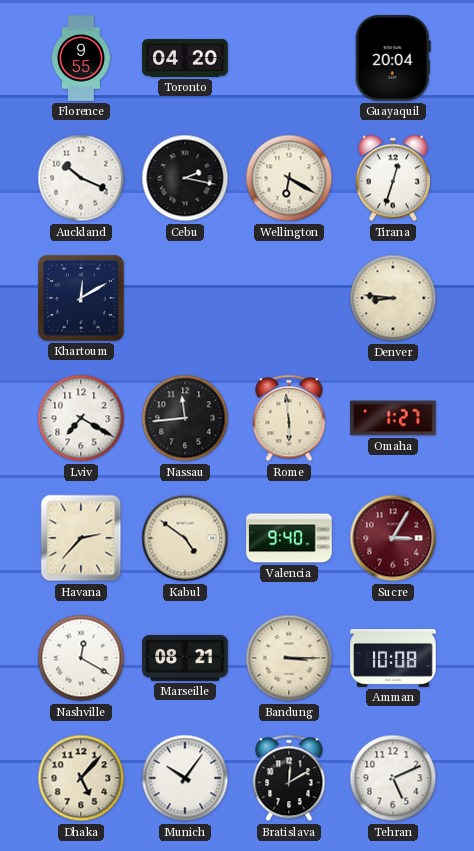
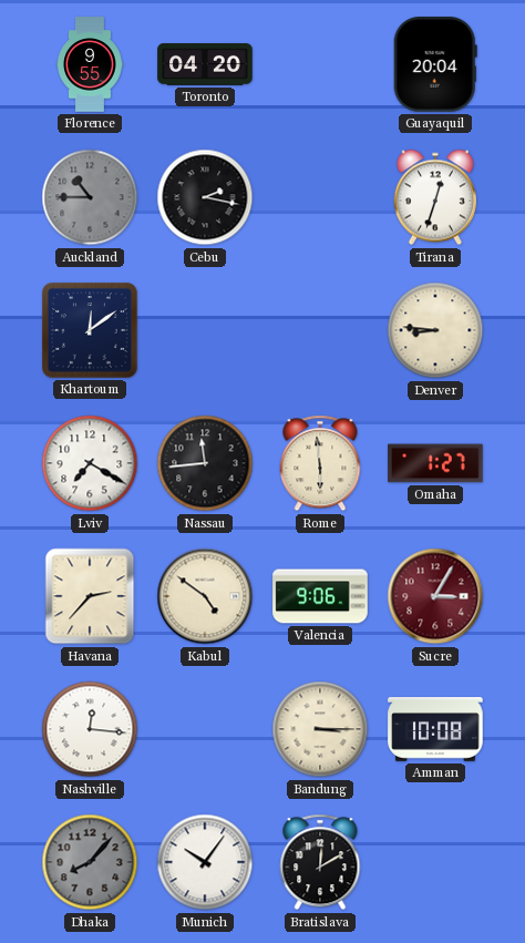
Auckland: 10:19 -> 10:45 (90, 197)
Auckland dial: white -> grey (90, 197)
Wellington: 6:20 -> none (289, 178)
Khartoum: 12:10 -> 12:09 (90, 330)
Valencia: 9:40 -> 9:06 (320, 596)
Nashville: 12:20 -> 12:16 (90, 729)
Marseille: 08:21 -> none (185, 658)
Dhaka: 5:07 -> 8:07 (90, 862)
Dhaka dial: cream -> grey (90, 862)
Tehran: 5:11 -> none (393, 778)
